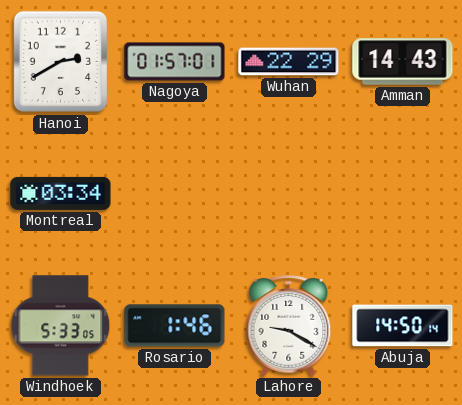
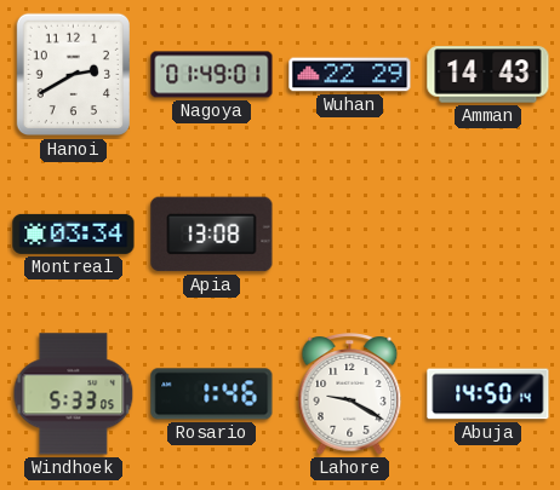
Nagoya: 01:57 -> 01:49 (212, 75)
Apia: none -> 13:08 (212, 235)
